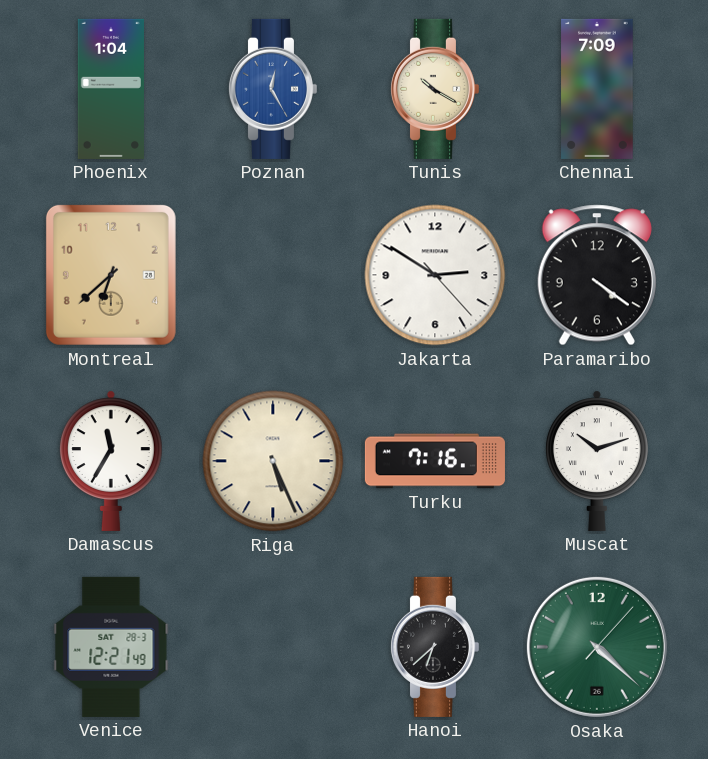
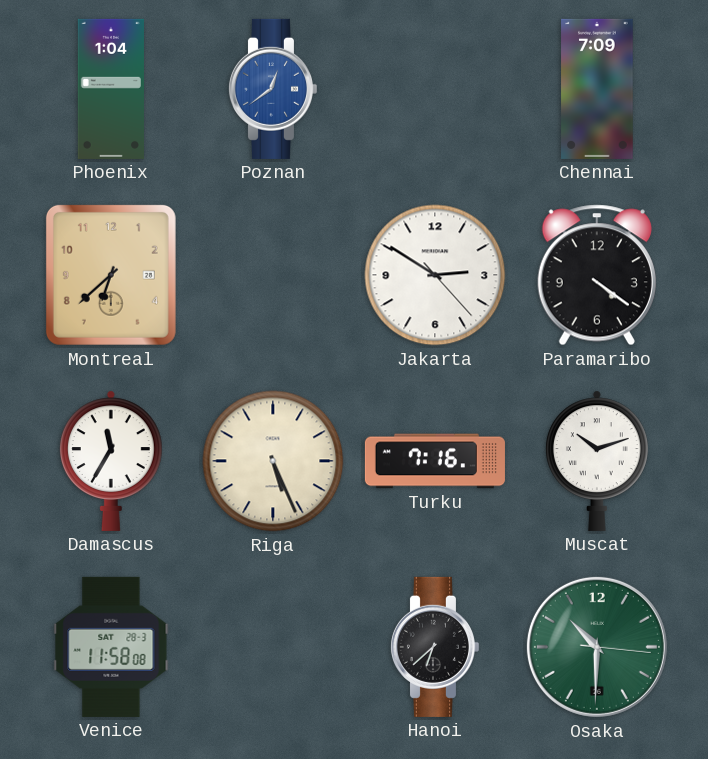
Poznan: 12:25 -> 12:39 (272, 89)
Tunis: 10:20 -> none (434, 89)
Venice: 12:21 -> 11:58 (111, 647)
Osaka: 4:22 -> 10:30 (597, 647)
